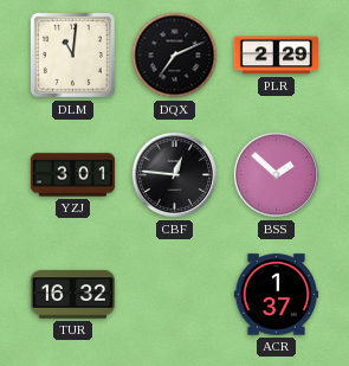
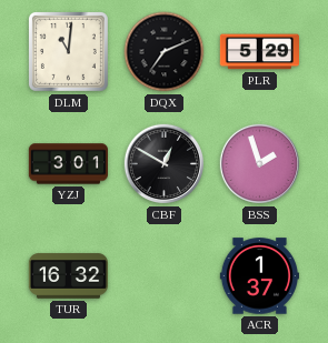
PLR: 2:29 -> 5:29 (259, 52)
CBF: 12:46 -> 12:50 (165, 164)
BSS: 1:52 -> 1:57 (260, 164)
